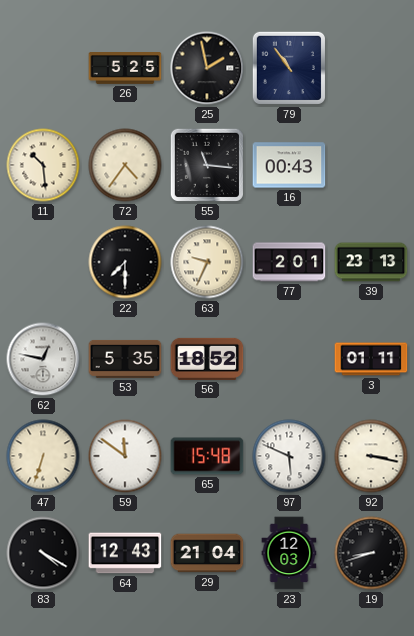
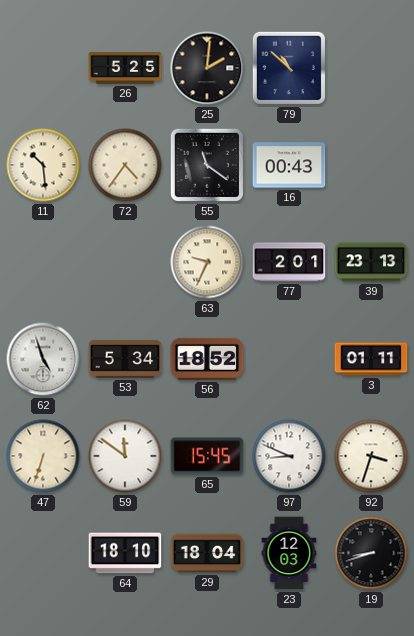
25: 1:58 -> 2:01 (207, 68)
79: 10:54 -> 10:52 (289, 68)
55: 11:16 -> 11:21 (207, 165)
22: 7:30 -> none (125, 262)
62: 12:47 -> 4:57 (43, 359)
53: 5:35 -> 5:34 (125, 359)
65: 15:48 -> 15:45 (207, 456)
97: 5:49 -> 8:49 (289, 456)
92: 3:17 -> 3:33 (371, 456)
83: 4:20 -> none (43, 553)
64: 12:43 -> 18:10 (125, 553)
29: 21:04 -> 18:04 (207, 553)
